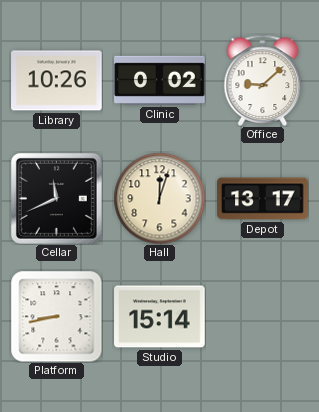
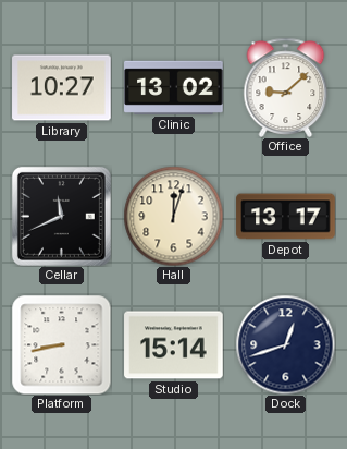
Library: 10:26 -> 10:27 (62, 88)
Clinic: 0:02 -> 13:02 (174, 87)
Dock: none -> 12:42 (285, 344)
